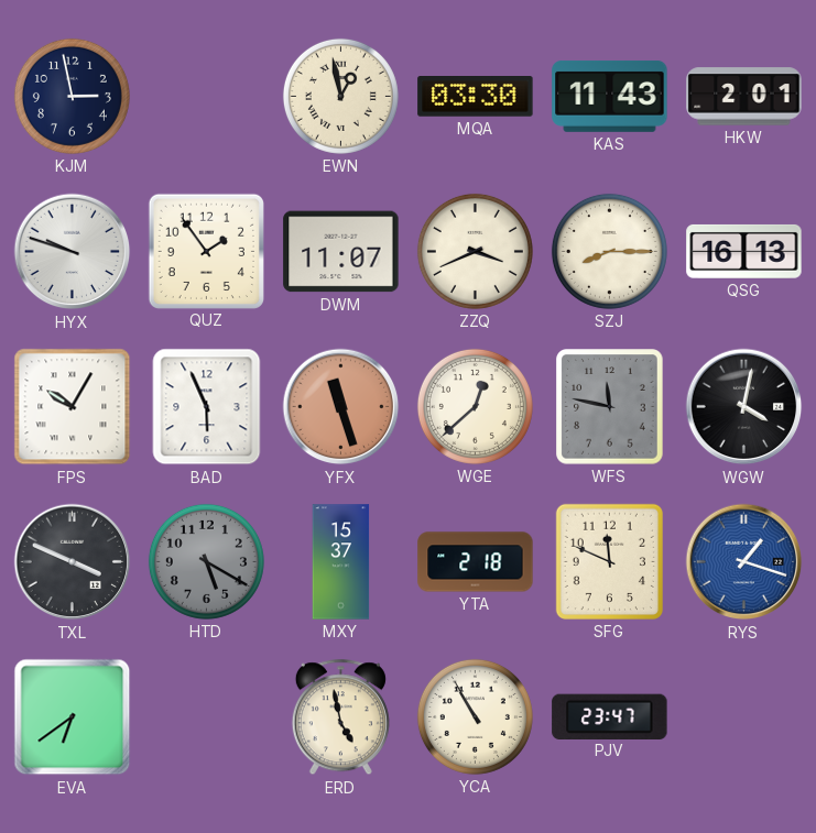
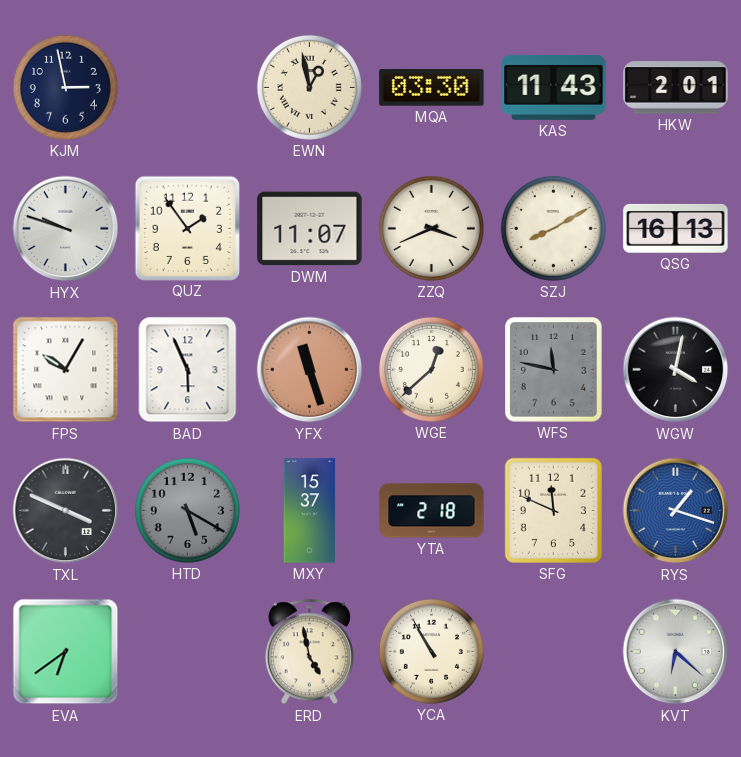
SZJ: 8:15 -> 8:10 (553, 228)
PJV: 23:47 -> none (610, 716)
KVT: none -> 6:22 (676, 652)
